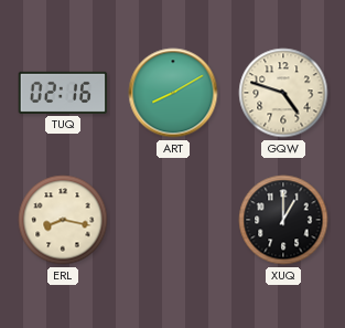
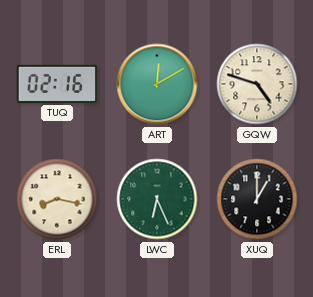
ART: 8:10 -> 12:10 (157, 84)
LWC: none -> 6:26 (157, 199)
